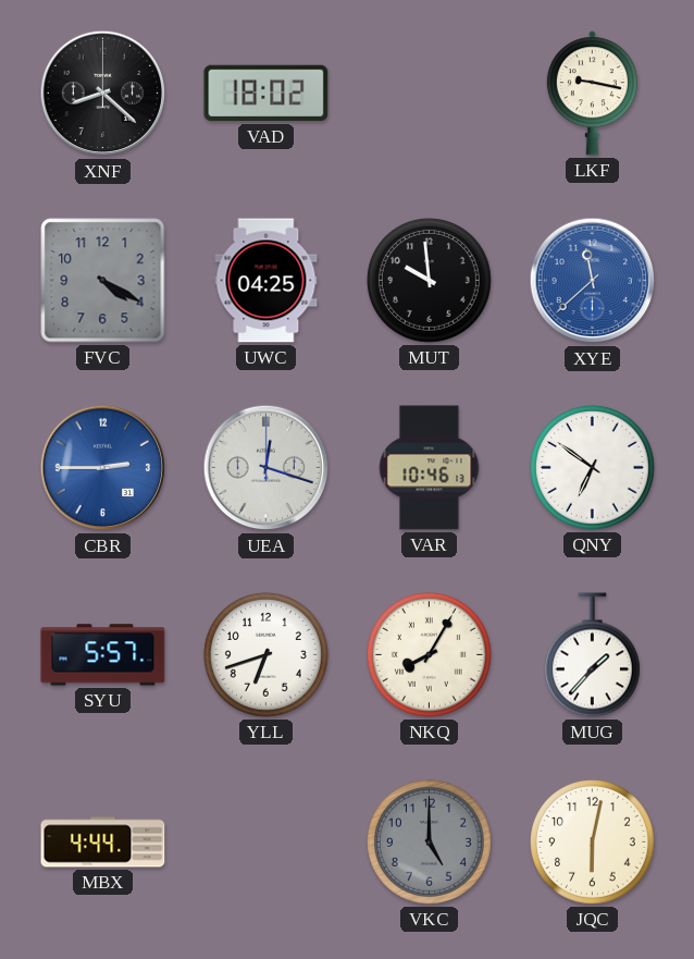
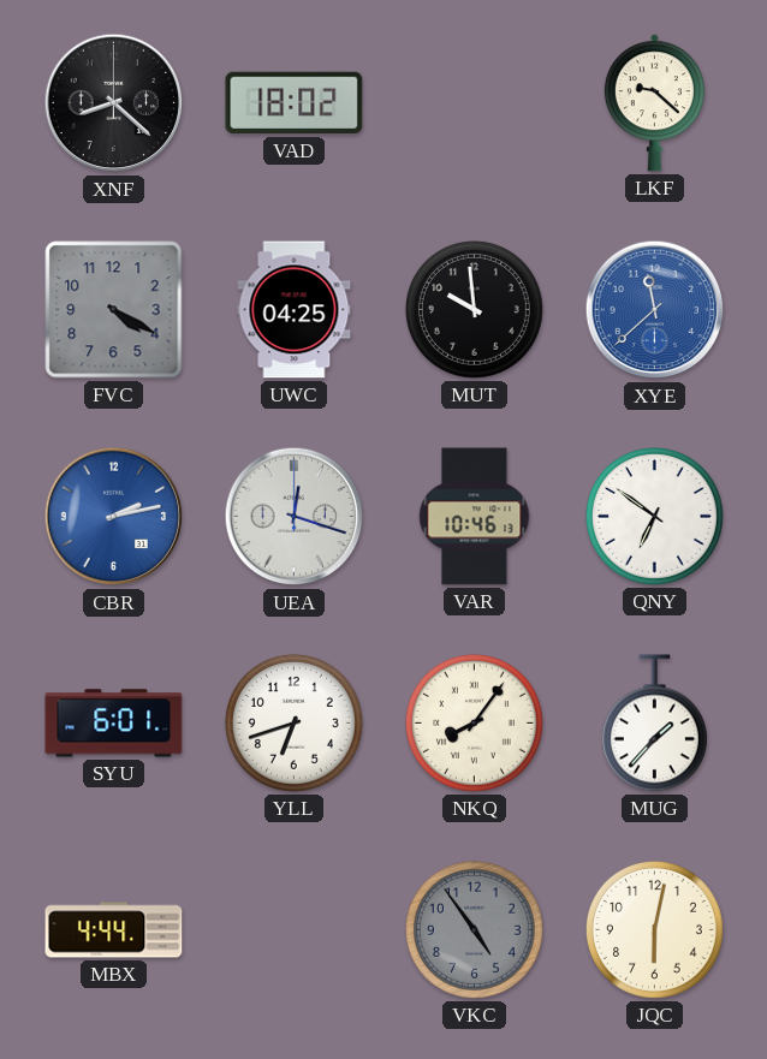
LKF: 9:17 -> 9:22 (654, 103)
CBR: 2:45 -> 2:13 (114, 517)
SYU: 5:57 -> 6:01 (114, 724)
NKQ: 8:05 -> 8:06 (474, 722)
VKC: 5:00 -> 4:54 (474, 929)
